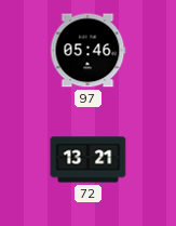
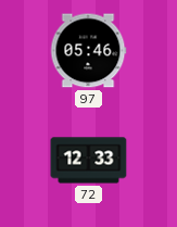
72: 13:21 -> 12:33 (89, 161)
